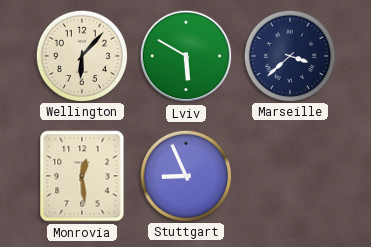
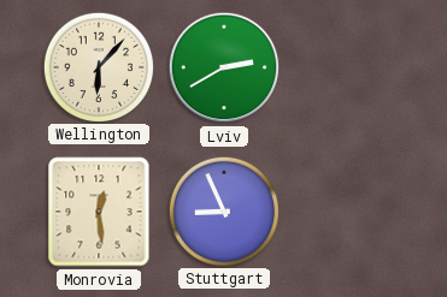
Lviv: 5:50 -> 2:40 (224, 67)
Marseille: 3:38 -> none (289, 55)
